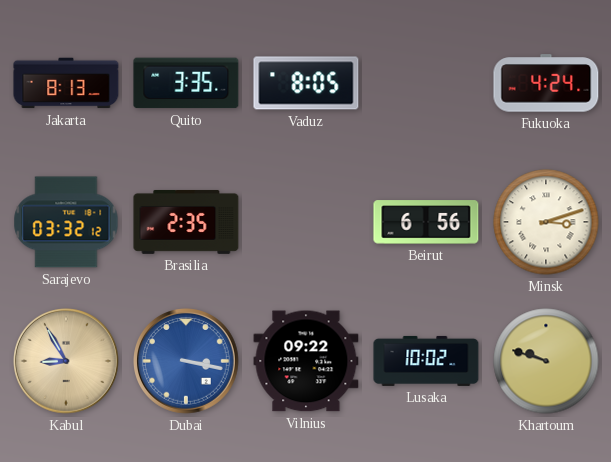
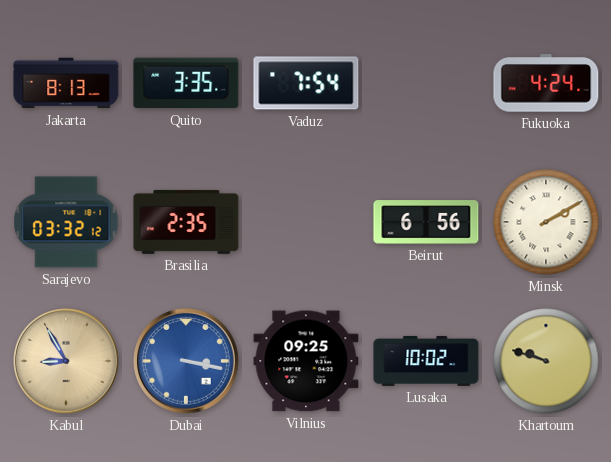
Vaduz: 8:05 -> 7:54 (306, 83)
Minsk: 3:12 -> 2:10 (546, 222)
Vilnius: 09:22 -> 09:25 (306, 361)
